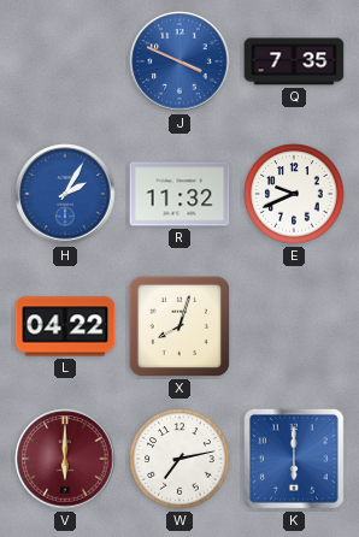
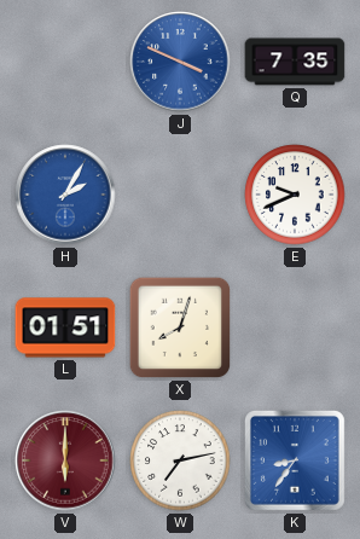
R: 11:32 -> none (179, 194)
L: 04:22 -> 01:51 (65, 328)
K: 6:00 -> 8:36 (295, 460)
